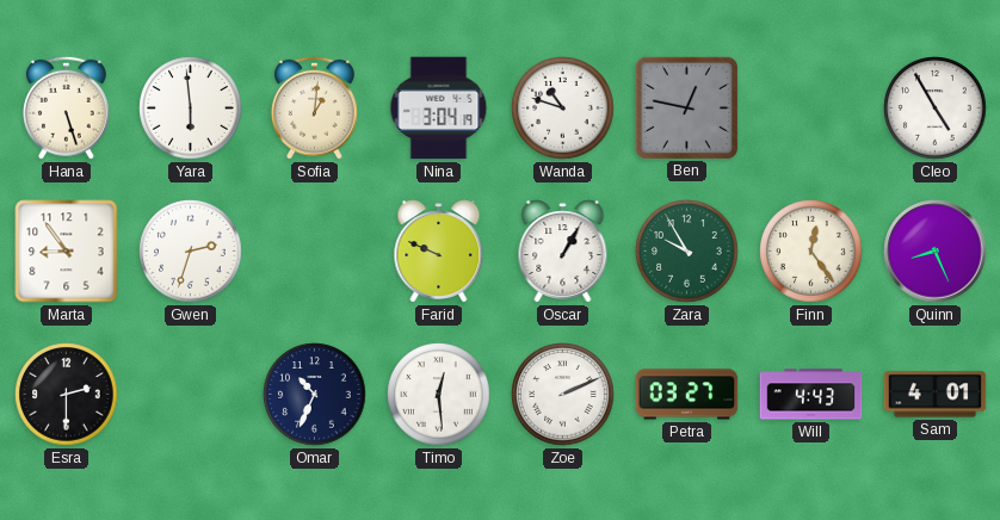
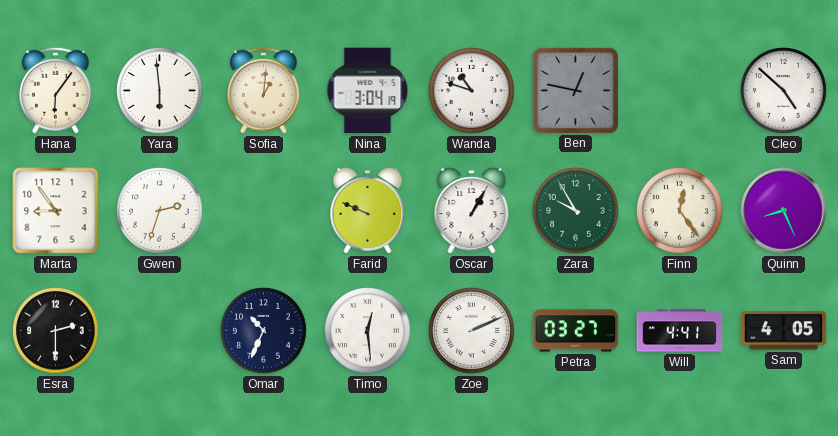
Hana: 5:27 -> 6:06 (55, 90)
Cleo: 4:55 -> 4:52 (784, 91)
Will: 4:43 -> 4:41 (680, 331)
Sam: 4:01 -> 4:05 (784, 331)
